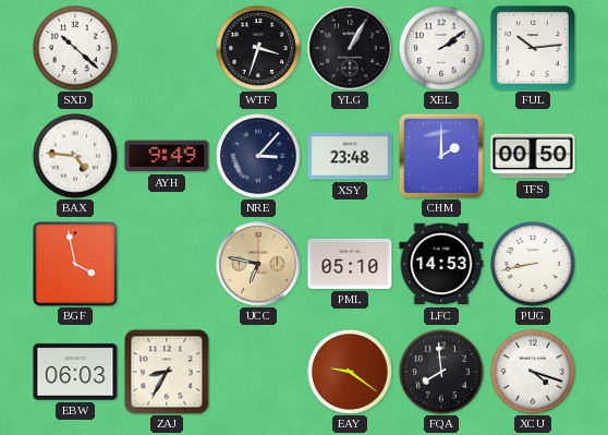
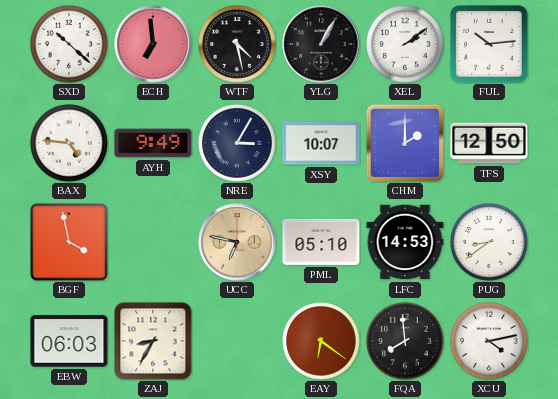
ECH: none -> 6:59 (153, 44)
WTF: 3:33 -> 4:28 (237, 45)
NRE: 3:07 -> 3:05 (237, 144)
XSY: 23:48 -> 10:07 (321, 143)
TFS: 00:50 -> 12:50 (489, 143)
PUG: 8:43 -> 8:39 (489, 243)
EAY: 9:21 -> 6:21 (321, 342)
XCU: 4:18 -> 4:13 (489, 342)
